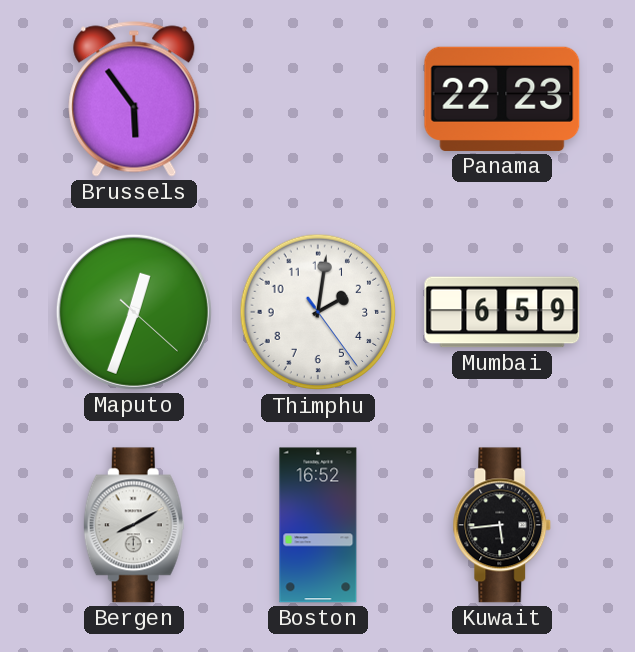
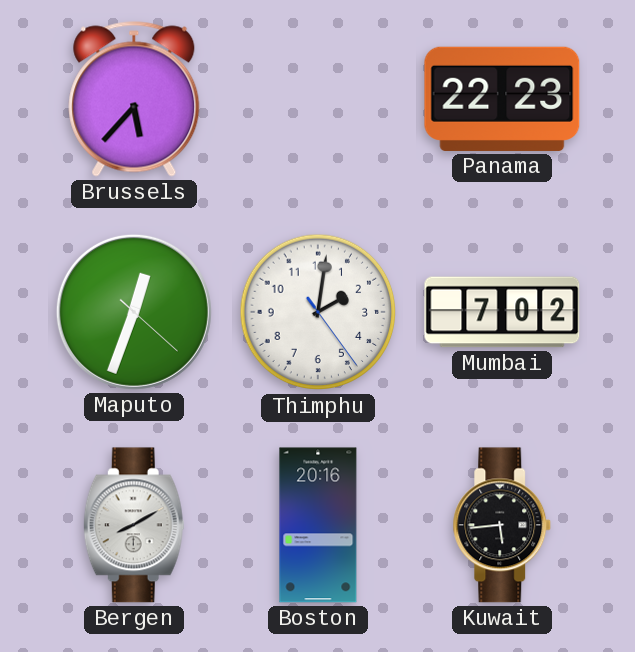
Brussels: 5:54 -> 5:37 (134, 99)
Mumbai: 6:59 -> 7:02 (502, 312)
Boston: 16:52 -> 20:16 (318, 525)
